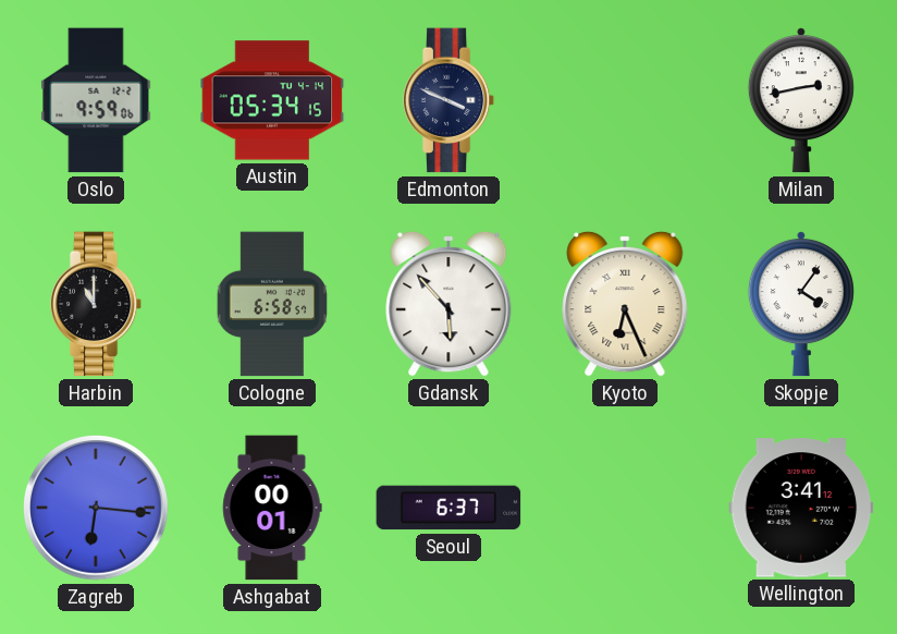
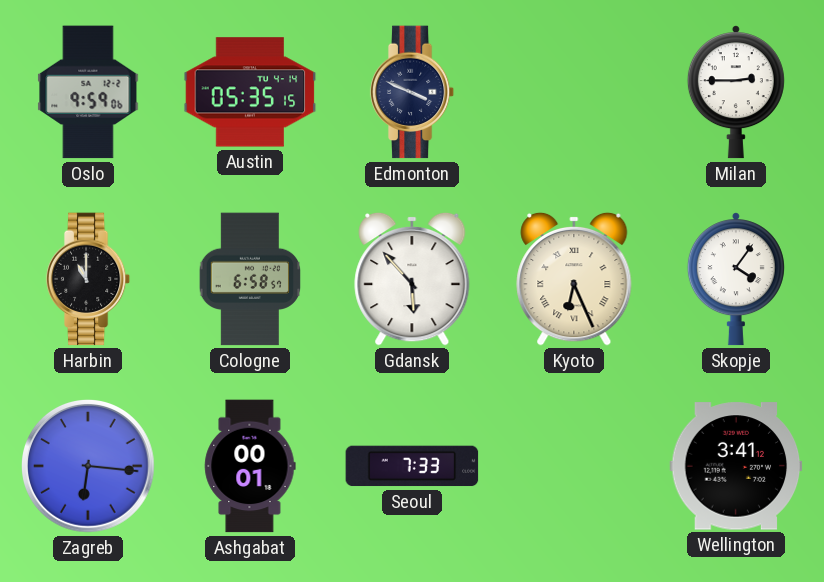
Austin: 05:34 -> 05:35 (250, 92)
Milan: 2:43 -> 2:45 (736, 92)
Seoul: 6:37 -> 7:33 (412, 466)
